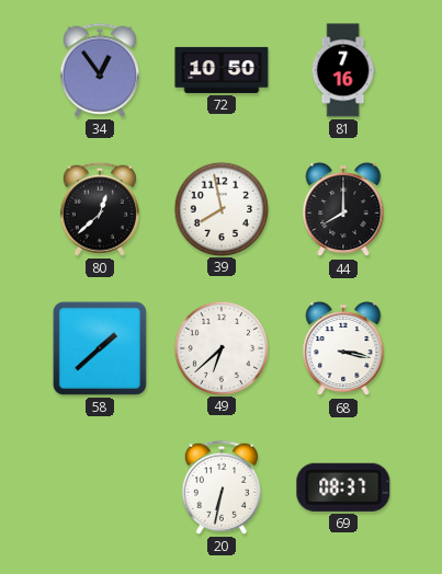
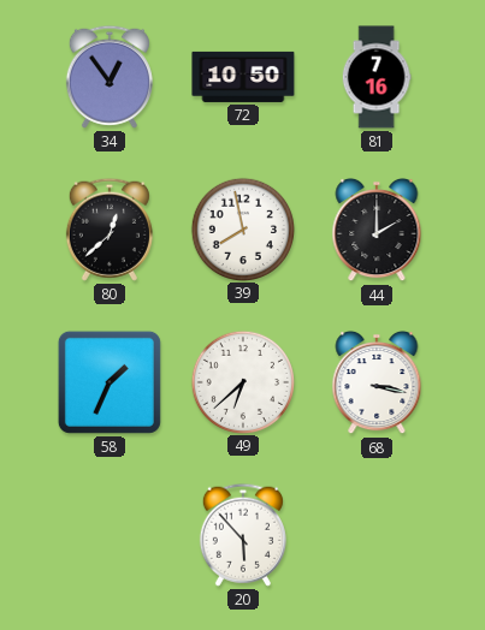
44: 8:00 -> 2:00 (377, 230)
58: 1:38 -> 1:34 (110, 382)
20: 6:32 -> 5:53 (243, 535)
69: 08:37 -> none (343, 487)
